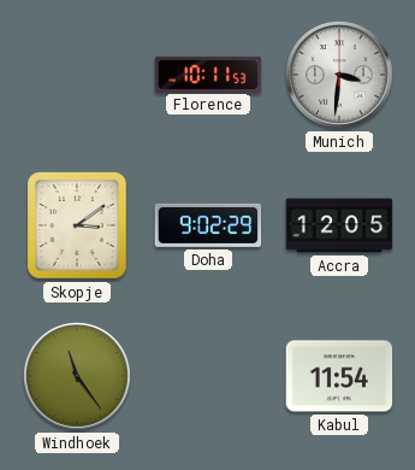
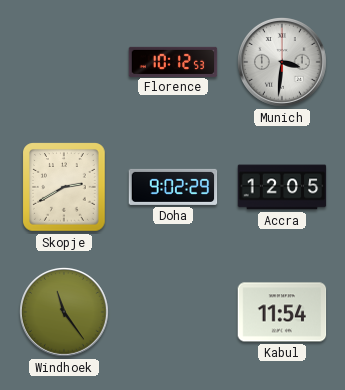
Florence: 10:11 -> 10:12 (173, 61)
Skopje: 3:09 -> 2:40 (64, 187)
